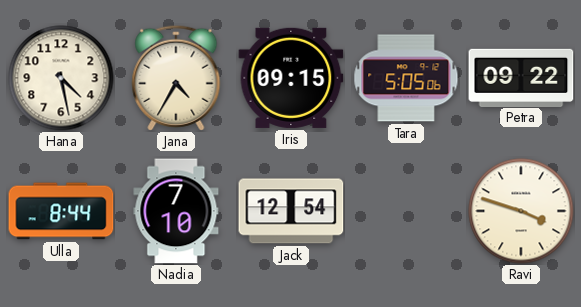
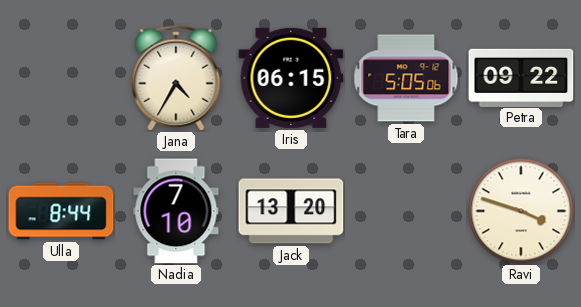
Hana: 4:28 -> none (61, 78)
Iris: 09:15 -> 06:15 (291, 78)
Jack: 12:54 -> 13:20 (291, 211)
